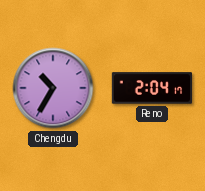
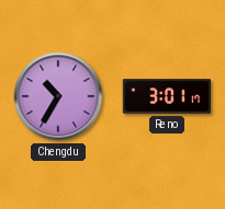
Reno: 2:04 -> 3:01 (167, 96)
